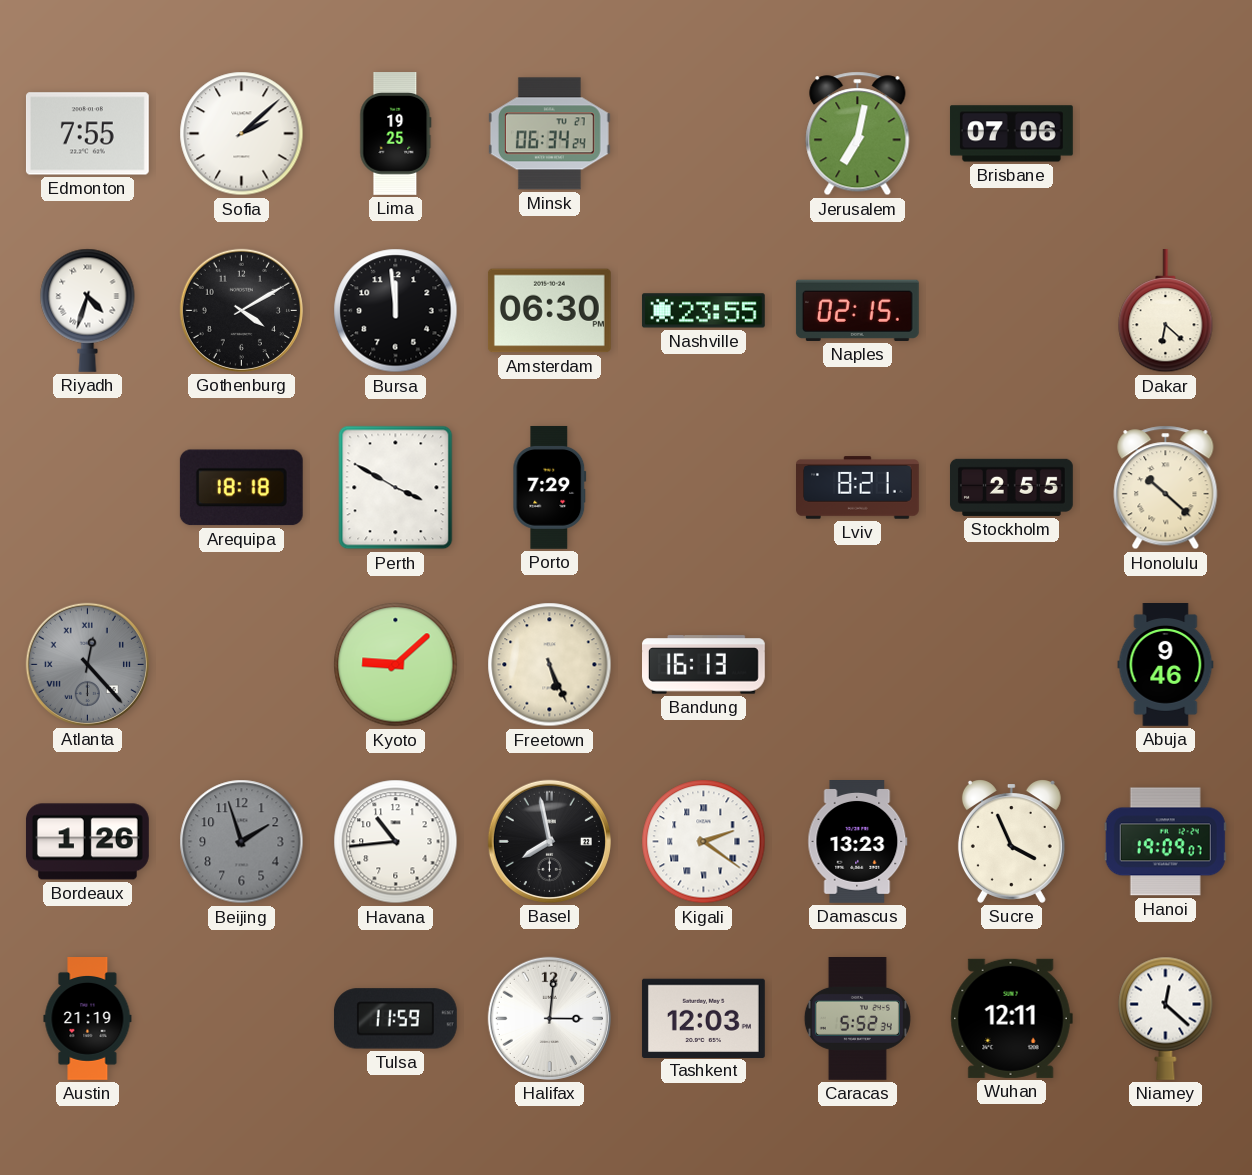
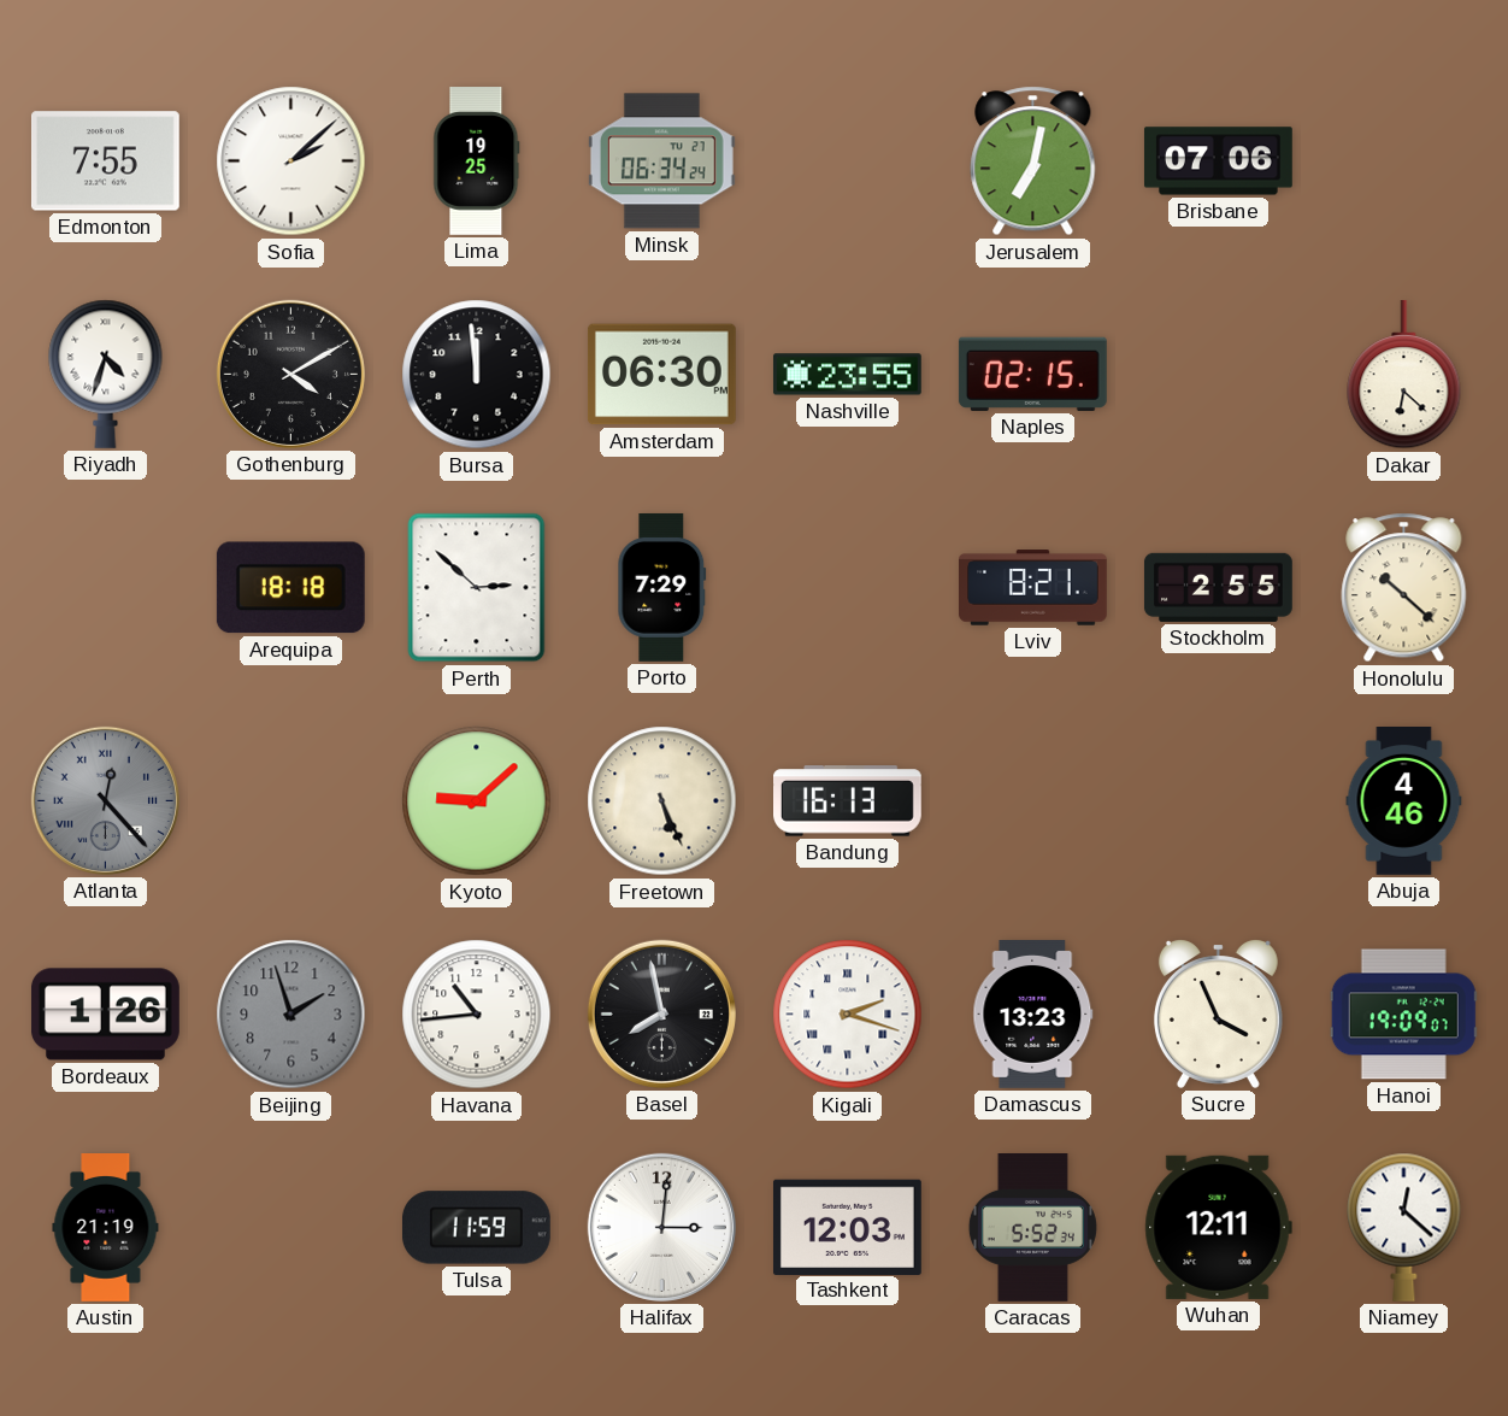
Perth: 3:50 -> 2:52 (477, 588)
Abuja: 9:46 -> 4:46 (1404, 801)
Kigali: 2:21 -> 2:18 (848, 1015)
